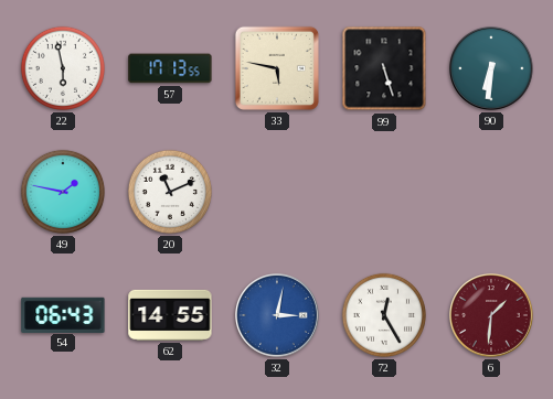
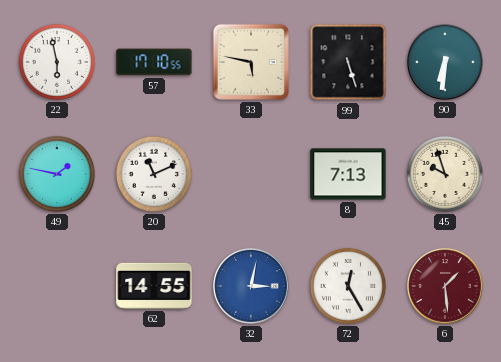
57: 17:13 -> 17:10 (154, 62)
8: none -> 7:13 (348, 174)
45: none -> 9:57 (445, 174)
54: 06:43 -> none (63, 314)
6: 1:31 -> 1:29 (446, 287)
